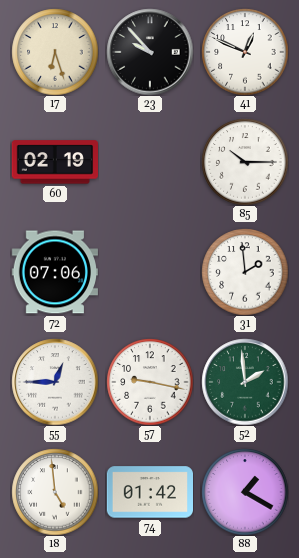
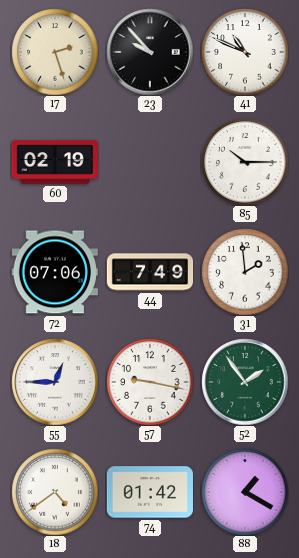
17: 6:27 -> 2:27 (55, 52)
41: 12:49 -> 10:49 (245, 52)
44: none -> 7:49 (150, 272)
52: 1:59 -> 1:54 (245, 382)
18: 4:59 -> 4:39 (55, 492)
